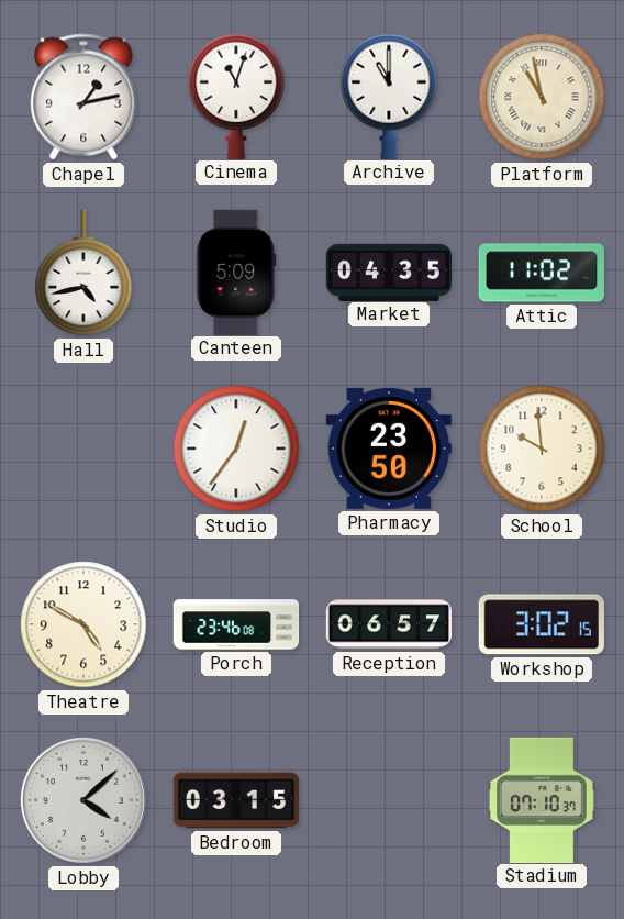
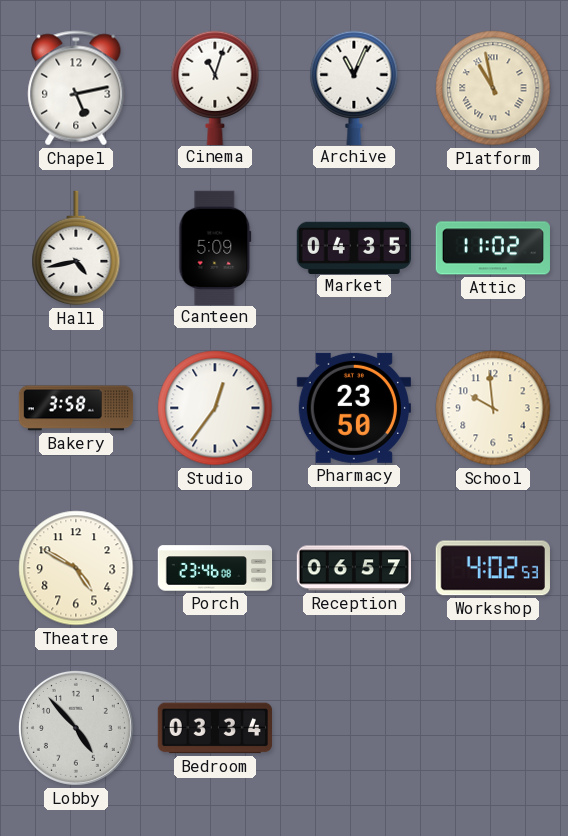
Chapel: 1:13 -> 5:13 (76, 88)
Archive: 11:00 -> 11:04 (354, 87)
Bakery: none -> 3:58 (76, 408)
Workshop: 3:02 -> 4:02 (493, 568)
Lobby: 4:08 -> 4:53 (76, 728)
Bedroom: 03:15 -> 03:34 (214, 728)
Stadium: 07:10 -> none (542, 799)
